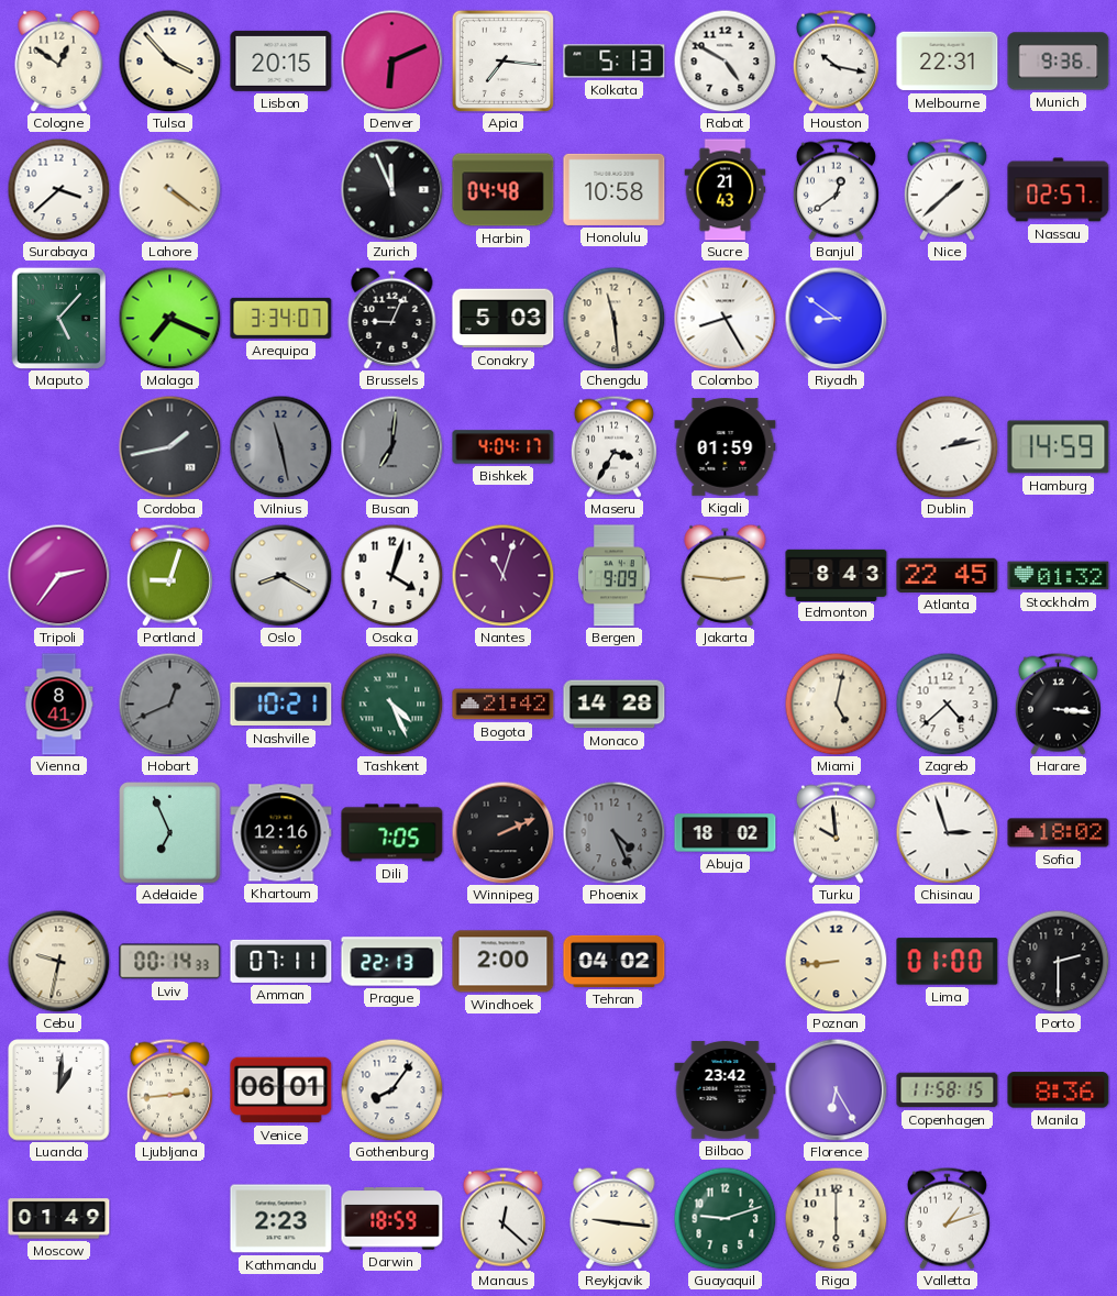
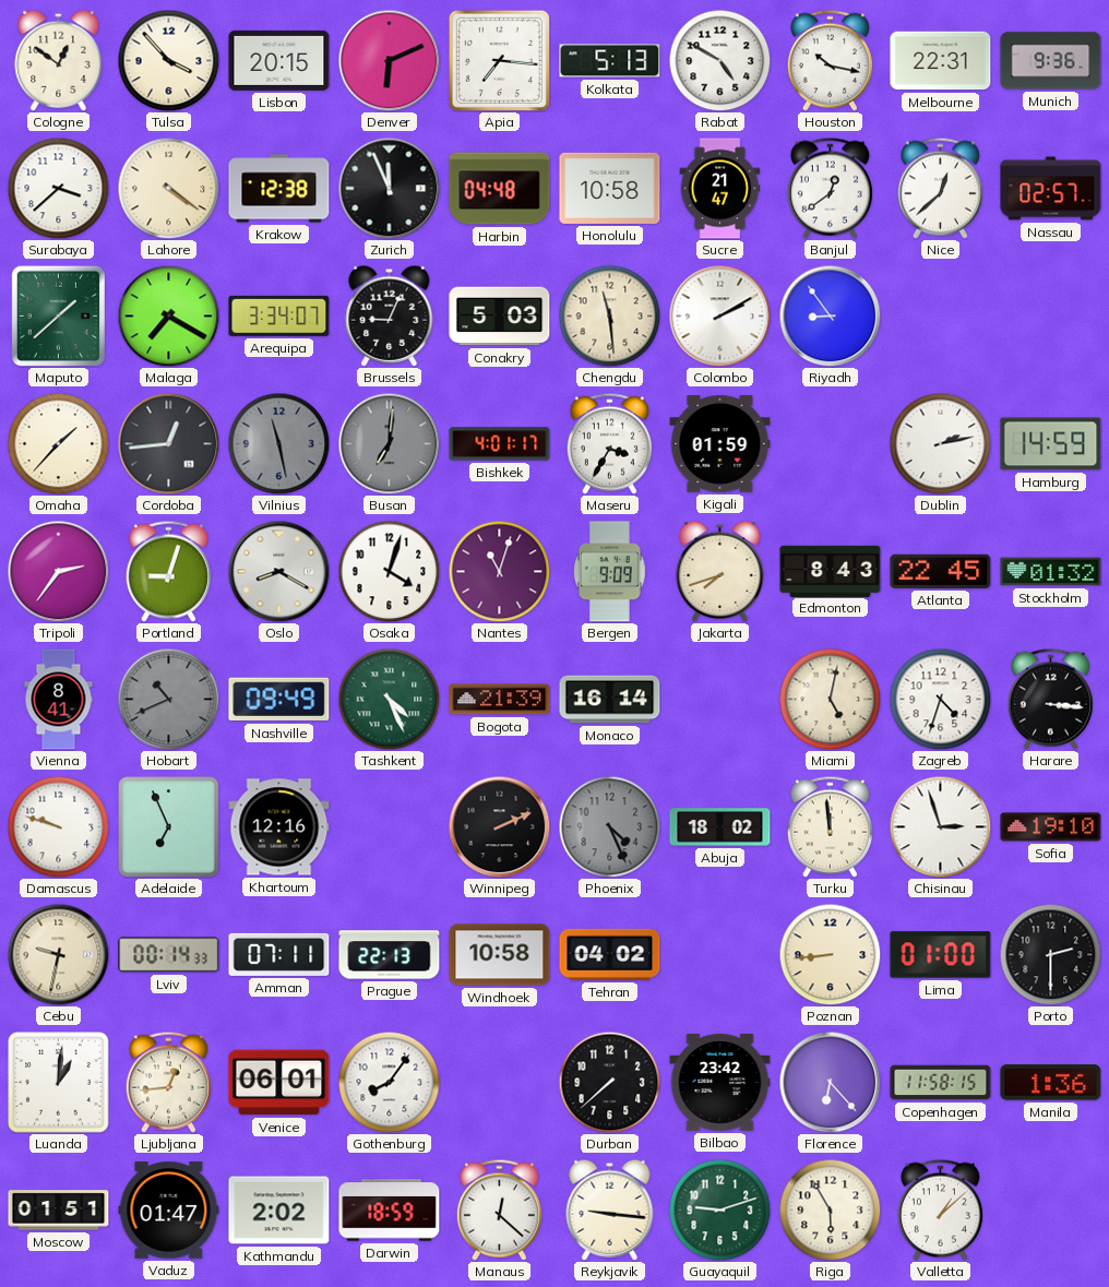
Krakow: none -> 12:38 (279, 189)
Sucre: 21:43 -> 21:47 (720, 189)
Nice: 1:38 -> 12:38 (940, 188)
Maputo: 5:07 -> 1:38 (58, 315)
Malaga: 7:19 -> 7:20 (168, 315)
Colombo: 8:25 -> 2:10 (719, 315)
Riyadh: 8:51 -> 8:54 (830, 315)
Omaha: none -> 1:37 (58, 443)
Cordoba: 1:43 -> 12:44 (168, 443)
Bishkek: 4:04 -> 4:01 (500, 444)
Jakarta: 2:46 -> 7:42 (720, 571)
Hobart: 12:41 -> 10:41 (168, 699)
Nashville: 10:21 -> 09:49 (279, 700)
Bogota: 21:42 -> 21:39 (500, 700)
Monaco: 14:28 -> 16:14 (610, 700)
Zagreb: 4:38 -> 4:33 (940, 699)
Damascus: none -> 9:48 (58, 826)
Dili: 7:05 -> none (392, 833)
Turku: 9:59 -> 11:59 (830, 826)
Sofia: 18:02 -> 19:10 (1051, 827)
Windhoek: 2:00 -> 10:58 (500, 955)
Ljubljana: 2:44 -> 12:44 (168, 1082)
Durban: none -> 7:38 (609, 1082)
Florence: 6:25 -> 6:23 (830, 1082)
Manila: 8:36 -> 1:36 (1051, 1083)
Moscow: 01:49 -> 01:51 (59, 1211)
Vaduz: none -> 01:47 (169, 1211)
Kathmandu: 2:23 -> 2:02 (279, 1211)
Riga: 6:00 -> 5:55 (830, 1209)
Valletta: 1:12 -> 1:08 (940, 1209)
